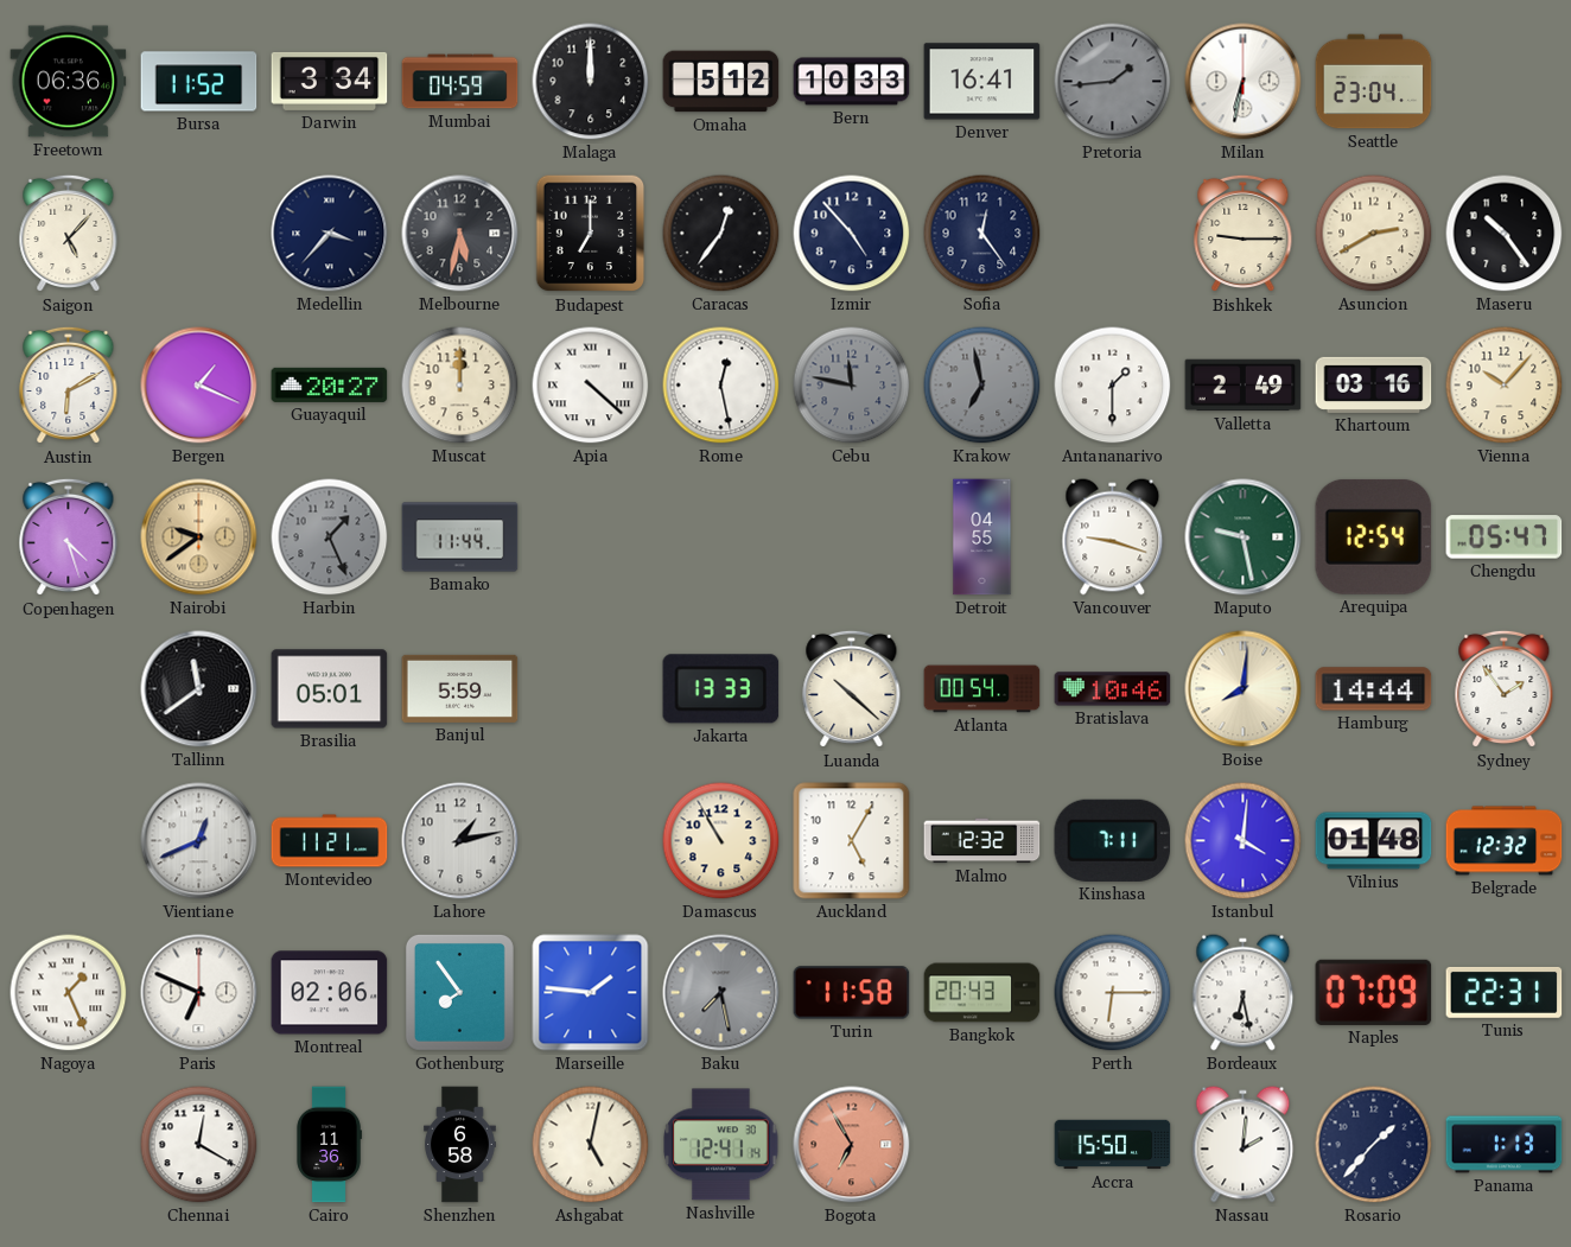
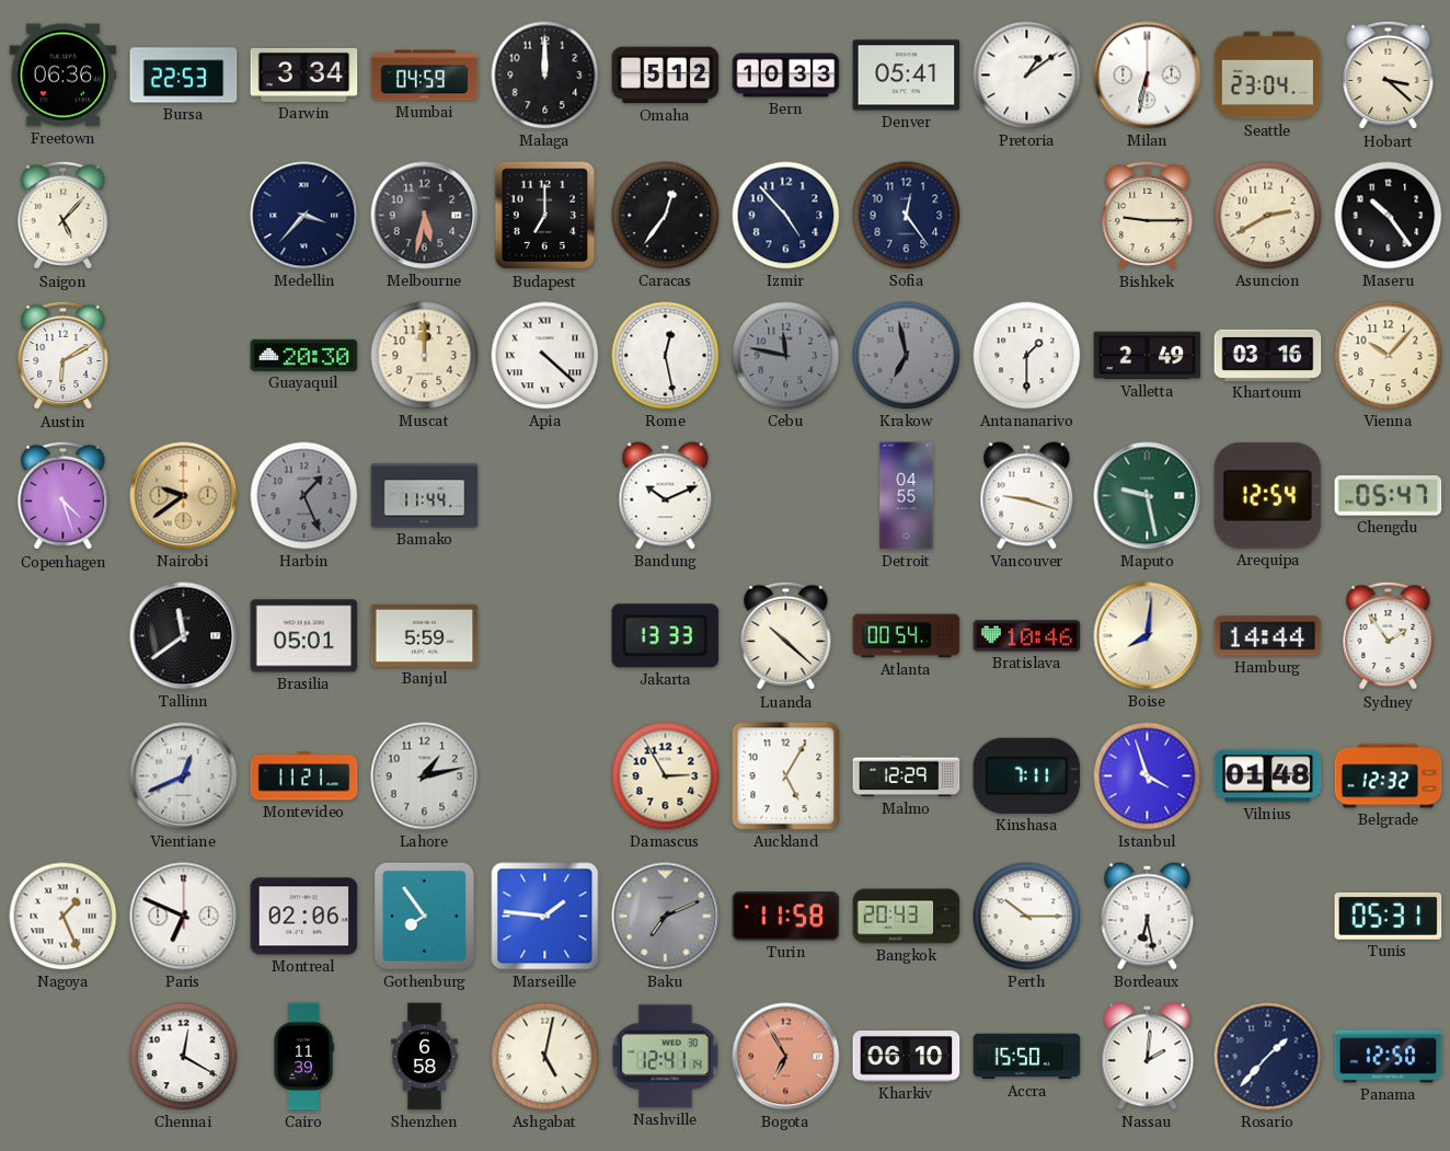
Bursa: 11:52 -> 22:53 (184, 76)
Denver: 16:41 -> 05:41 (907, 76)
Pretoria: 1:44 -> 1:09 (1027, 76)
Pretoria dial: grey -> white (1027, 76)
Hobart: none -> 3:22 (1389, 76)
Bergen: 1:19 -> none (199, 386)
Guayaquil: 20:27 -> 20:30 (304, 355)
Bandung: none -> 10:11 (666, 496)
Damascus: 10:55 -> 2:55 (666, 776)
Malmo: 12:32 -> 12:29 (907, 776)
Istanbul: 4:01 -> 3:57 (1148, 776)
Baku: 7:28 -> 7:11 (666, 917)
Perth: 6:15 -> 10:15 (1027, 917)
Naples: 07:09 -> none (1374, 992)
Tunis: 22:31 -> 05:31 (1389, 916)
Cairo: 11:36 -> 11:39 (303, 1057)
Kharkiv: none -> 06:10 (907, 1057)
Panama: 1:13 -> 12:50 (1389, 1057)
